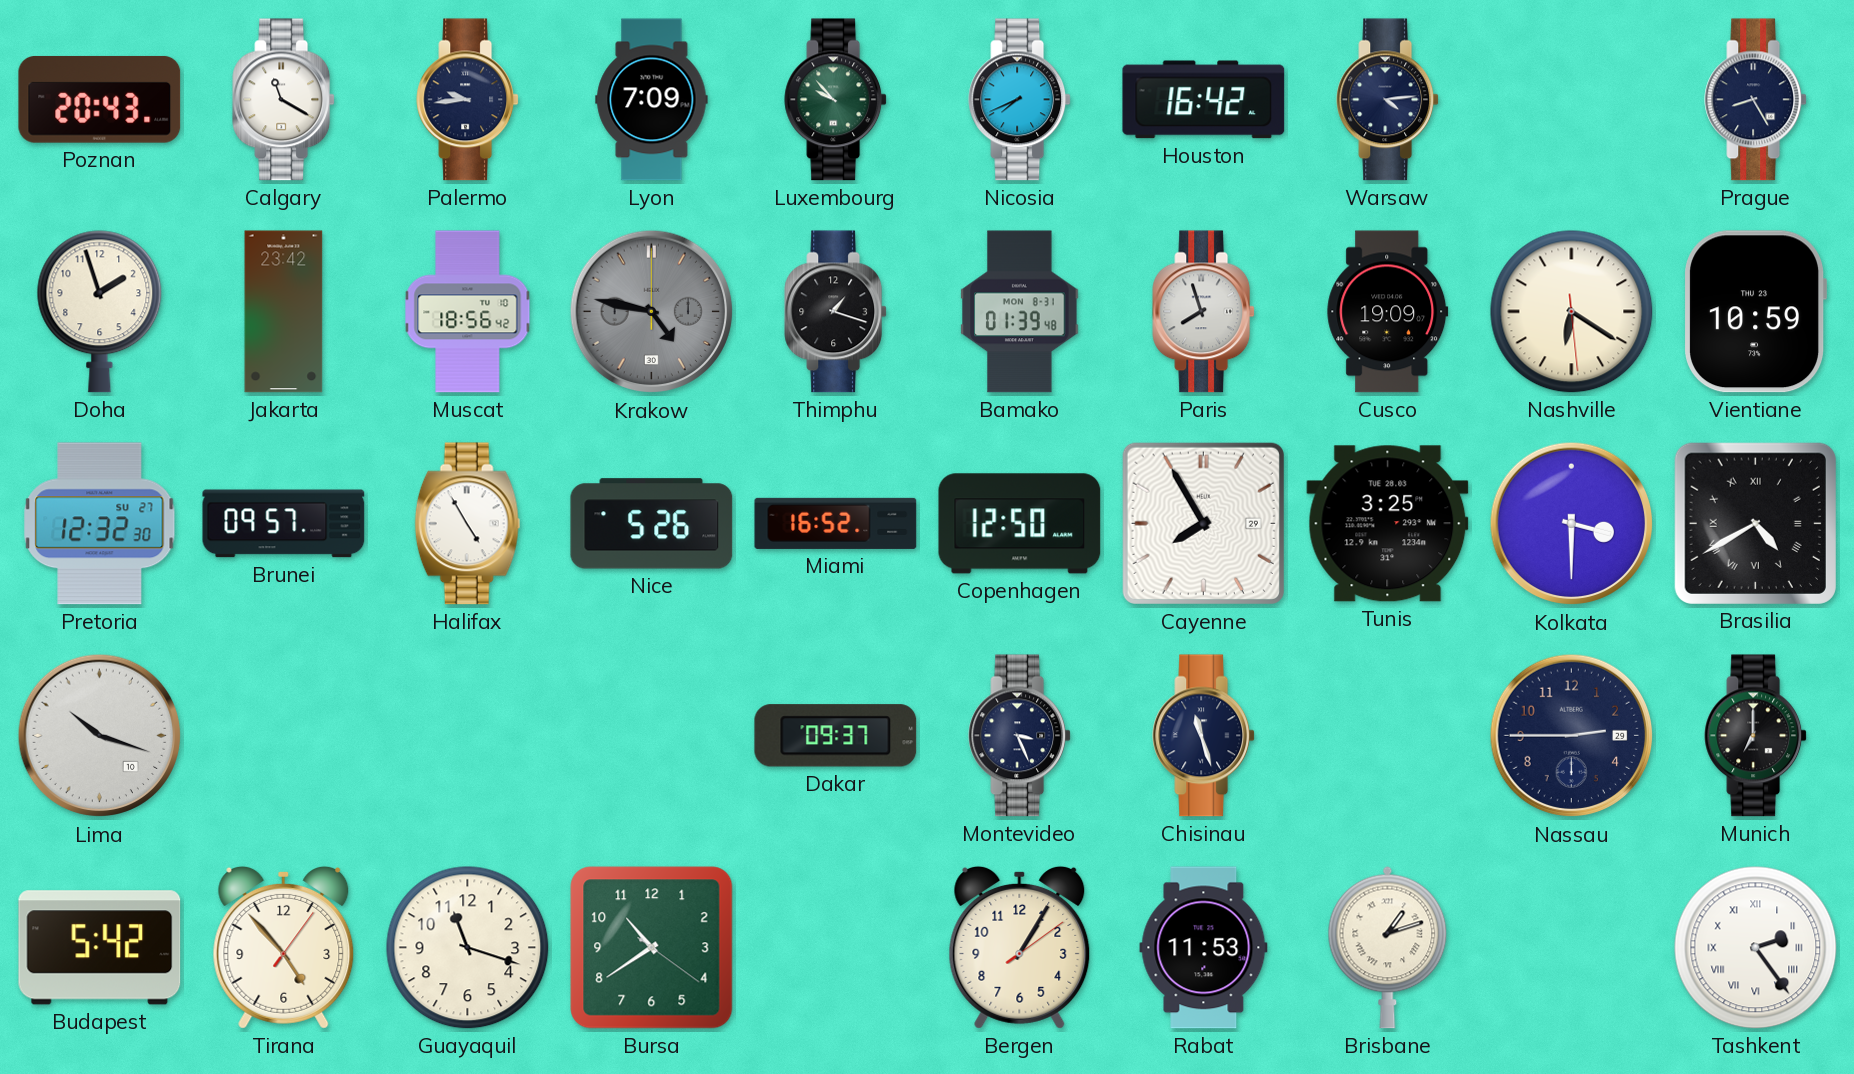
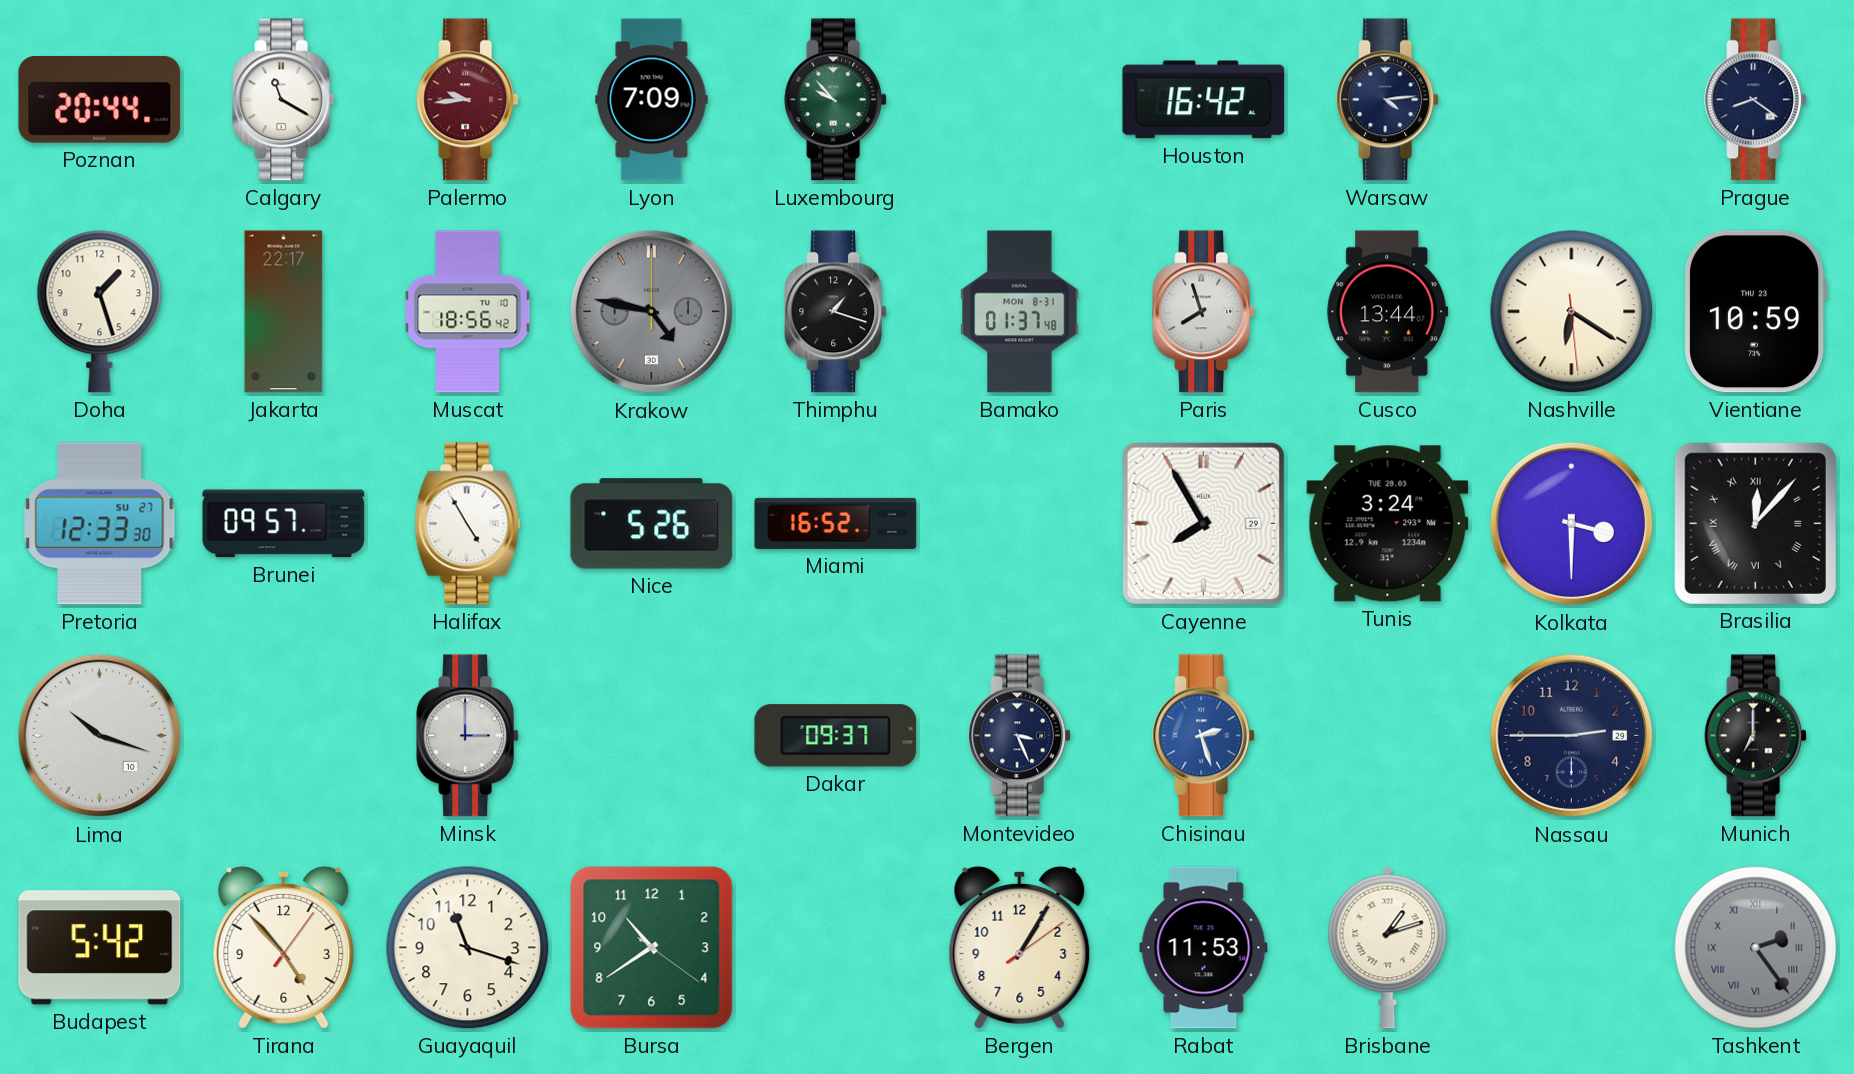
Poznan: 20:43 -> 20:44 (100, 99)
Palermo dial: navy -> burgundy (468, 100)
Nicosia: 7:41 -> none (1020, 100)
Prague: 8:25 -> 8:21 (1756, 100)
Doha: 1:57 -> 1:27 (100, 312)
Jakarta: 23:42 -> 22:17 (284, 312)
Bamako: 01:39 -> 01:37 (1020, 312)
Cusco: 19:09 -> 13:44 (1388, 312)
Pretoria: 12:32 -> 12:33 (100, 524)
Copenhagen: 12:50 -> none (1020, 524)
Tunis: 3:25 -> 3:24 (1388, 524)
Brasilia: 4:40 -> 12:07 (1755, 523)
Minsk: none -> 3:00 (468, 736)
Chisinau: 11:27 -> 2:27 (1204, 736)
Chisinau dial: navy -> blue (1204, 736)
Tashkent dial: white -> grey (1756, 948)
